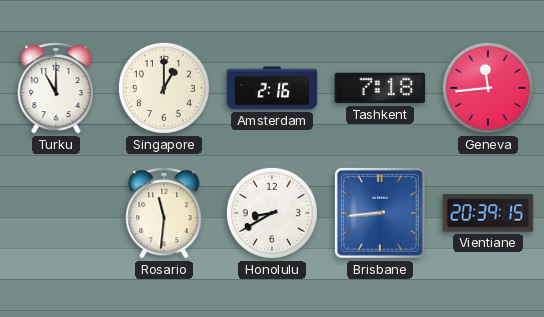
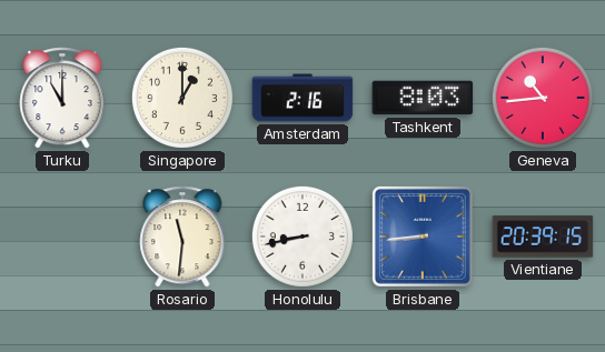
Tashkent: 7:18 -> 8:03 (423, 98)
Geneva: 11:44 -> 10:44 (543, 98)
Honolulu: 8:40 -> 8:43 (302, 237)
